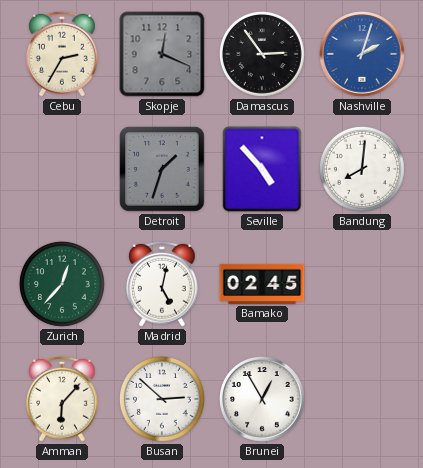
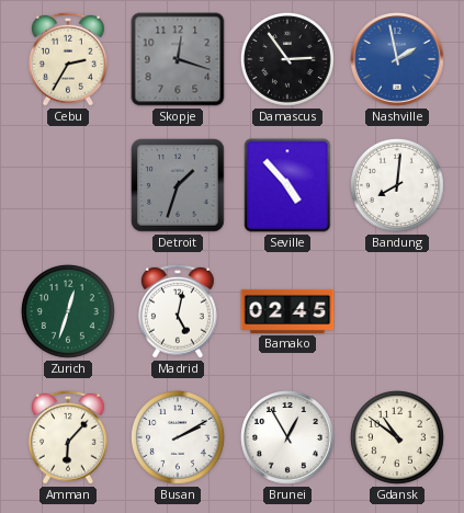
Skopje: 12:19 -> 12:18 (178, 59)
Nashville: 2:03 -> 1:58 (397, 59)
Zurich: 12:37 -> 12:33 (68, 311)
Busan: 2:52 -> 2:10 (178, 437)
Gdansk: none -> 10:51 (397, 437)
